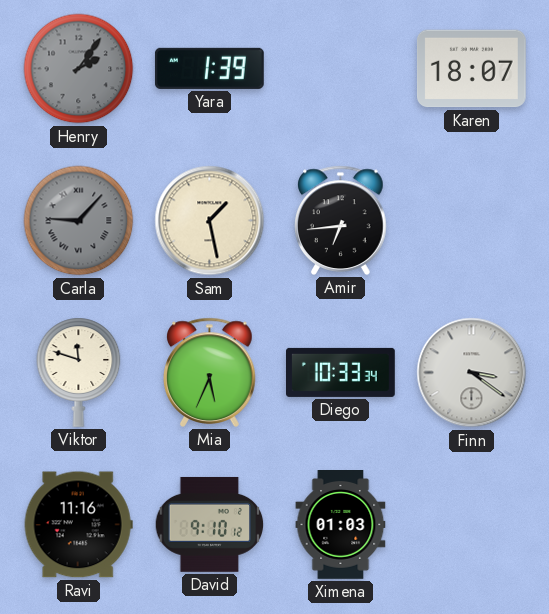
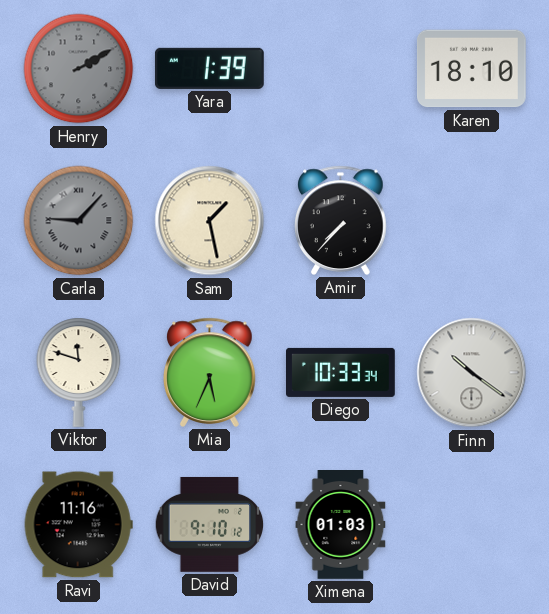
Henry: 2:06 -> 2:10 (79, 69)
Karen: 18:07 -> 18:10 (471, 69)
Amir: 6:44 -> 7:37 (341, 220)
Finn: 3:21 -> 10:21 (472, 373)
